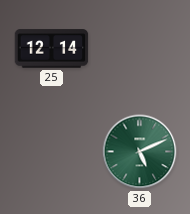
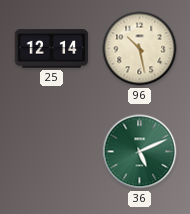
96: none -> 10:28 (140, 49)
